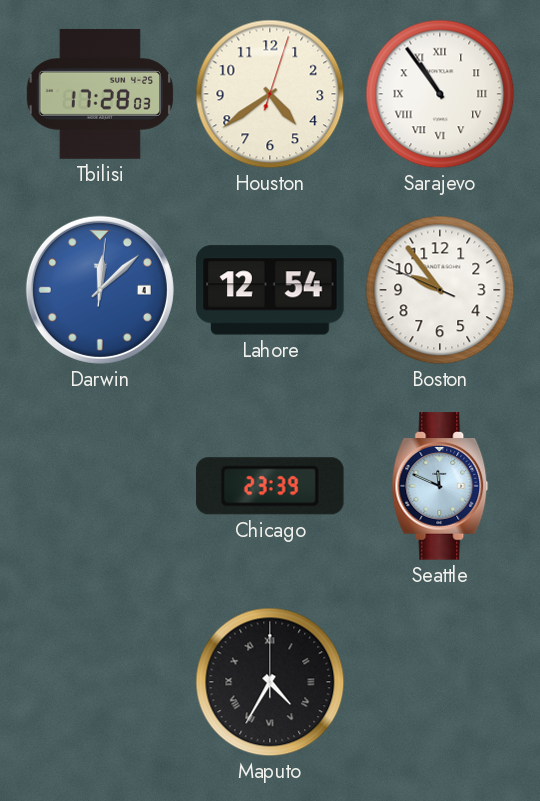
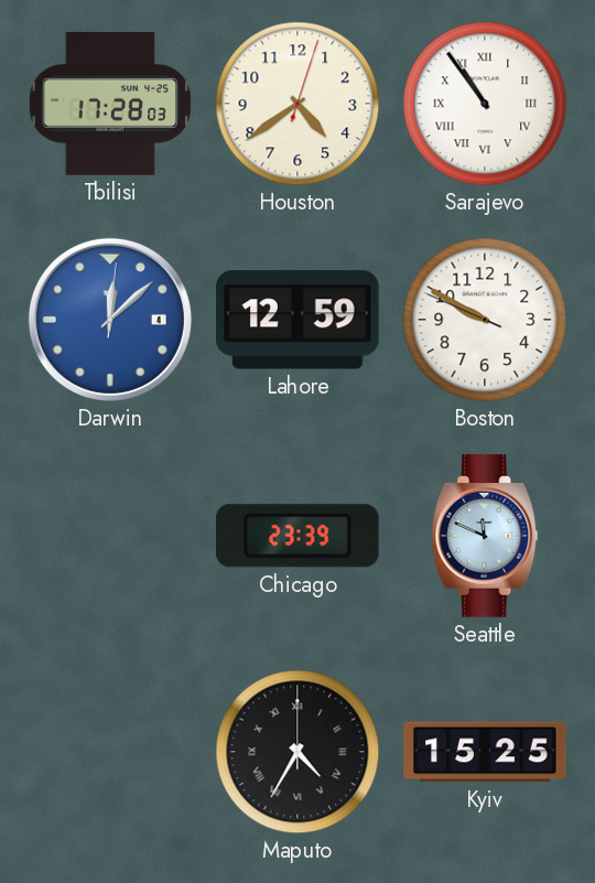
Lahore: 12:54 -> 12:59 (297, 320)
Boston: 9:53 -> 9:49 (485, 320)
Kyiv: none -> 15:25 (485, 752)
